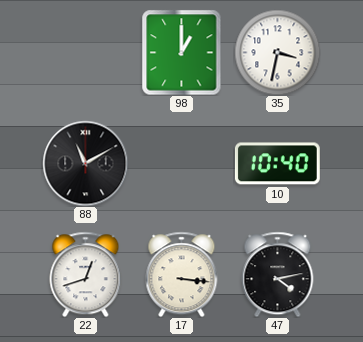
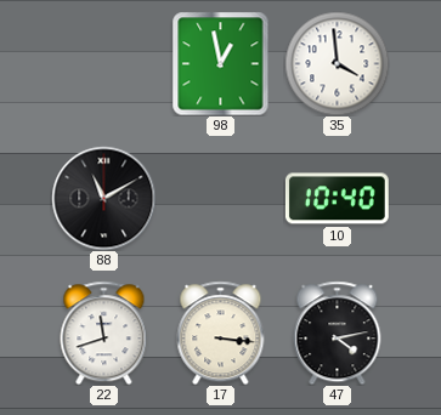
98: 1:00 -> 12:58 (221, 63)
35: 3:32 -> 3:59 (337, 63)
22: 12:42 -> 11:42 (104, 332)
